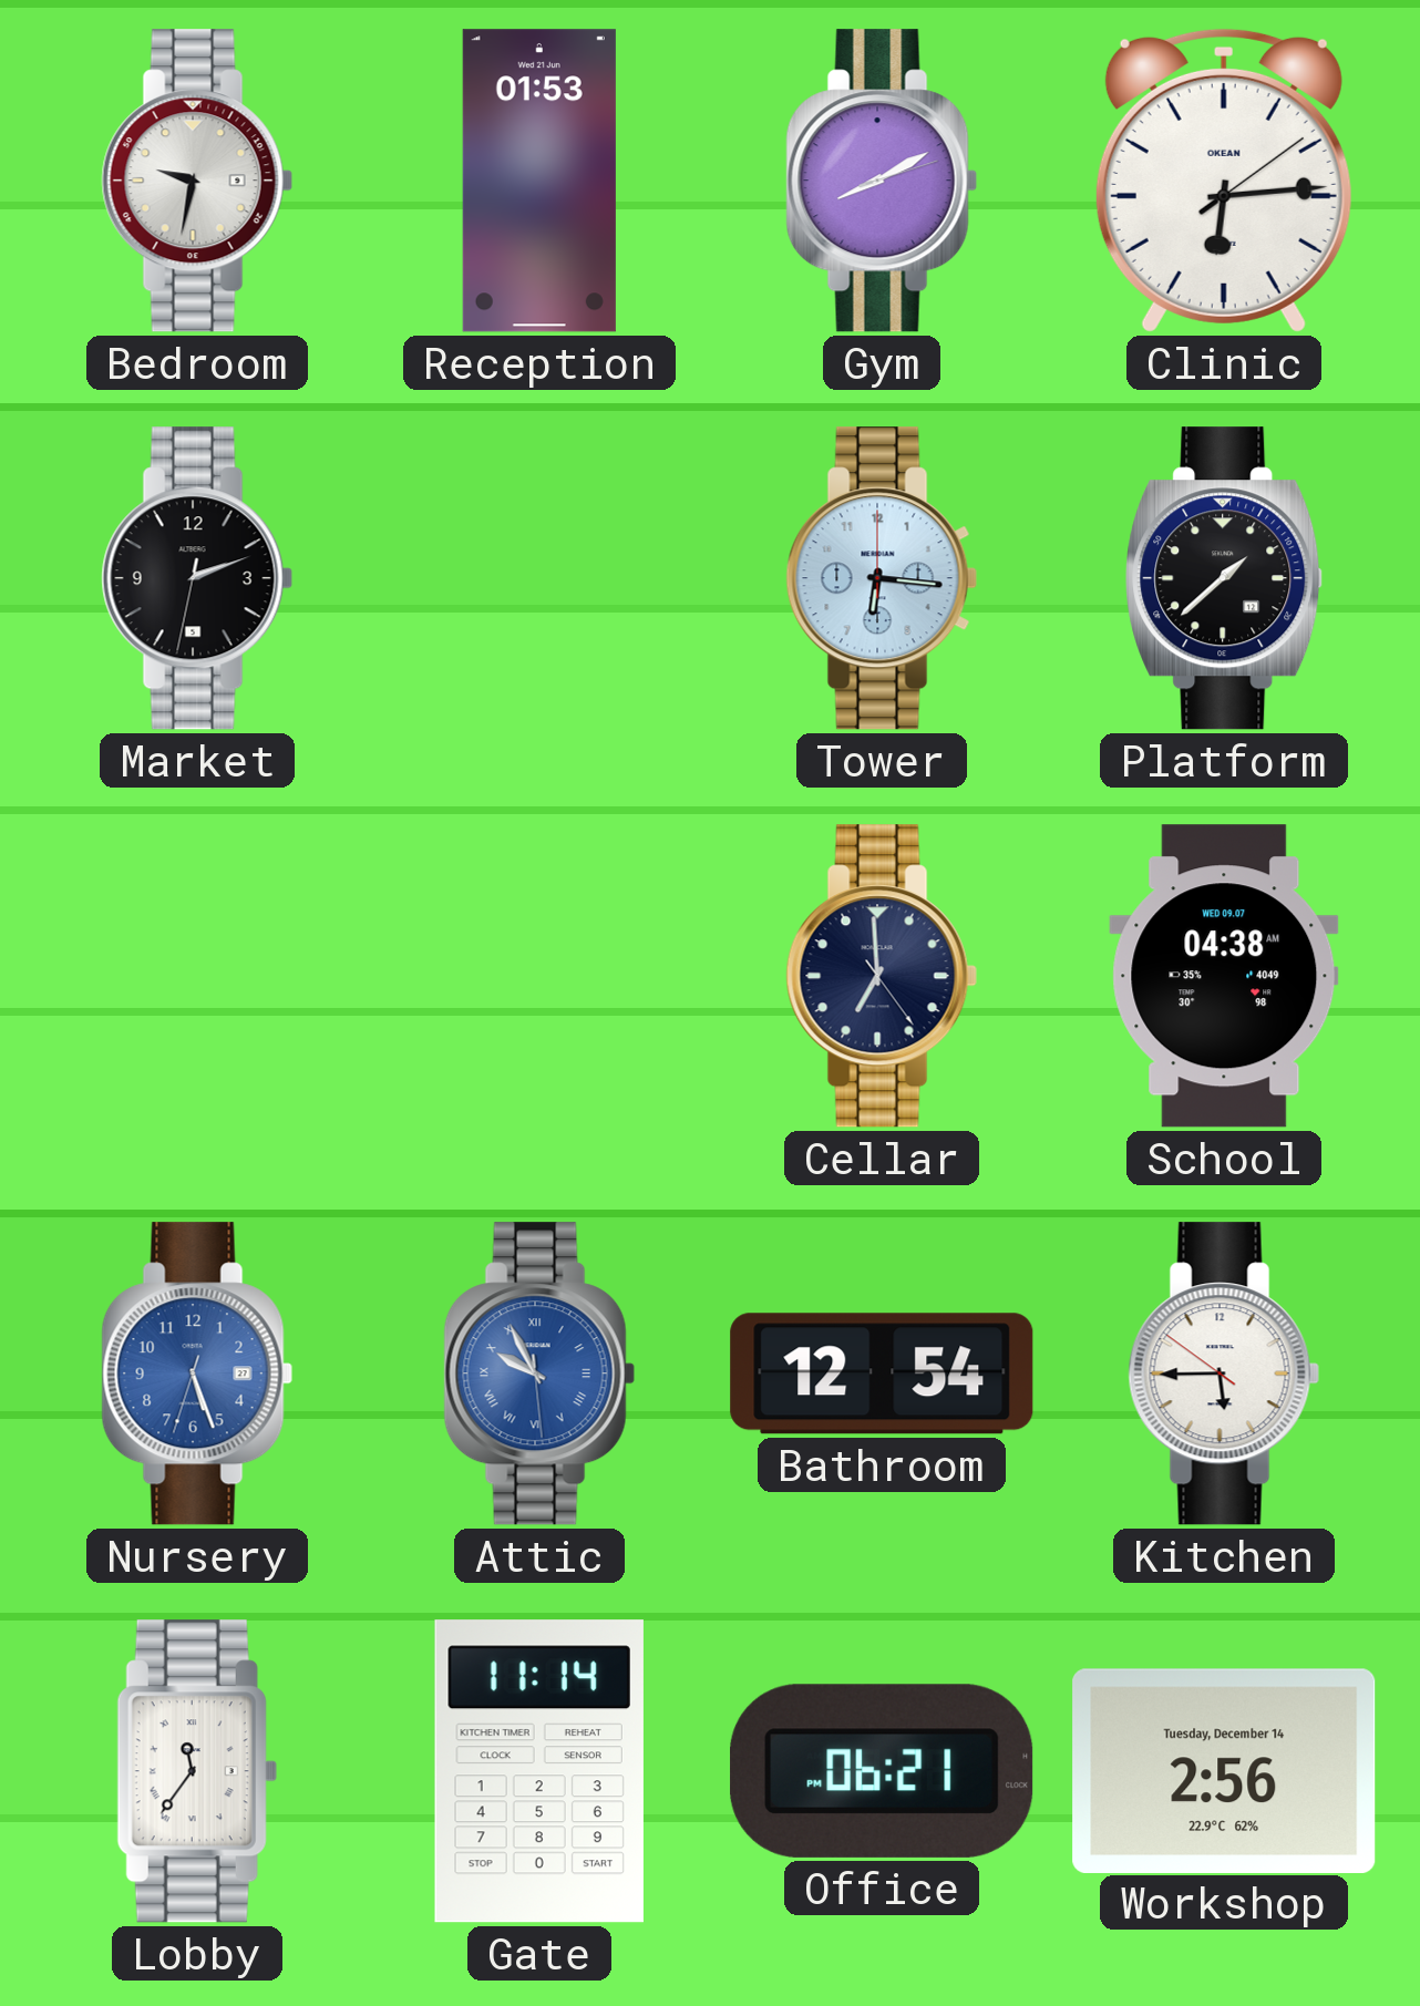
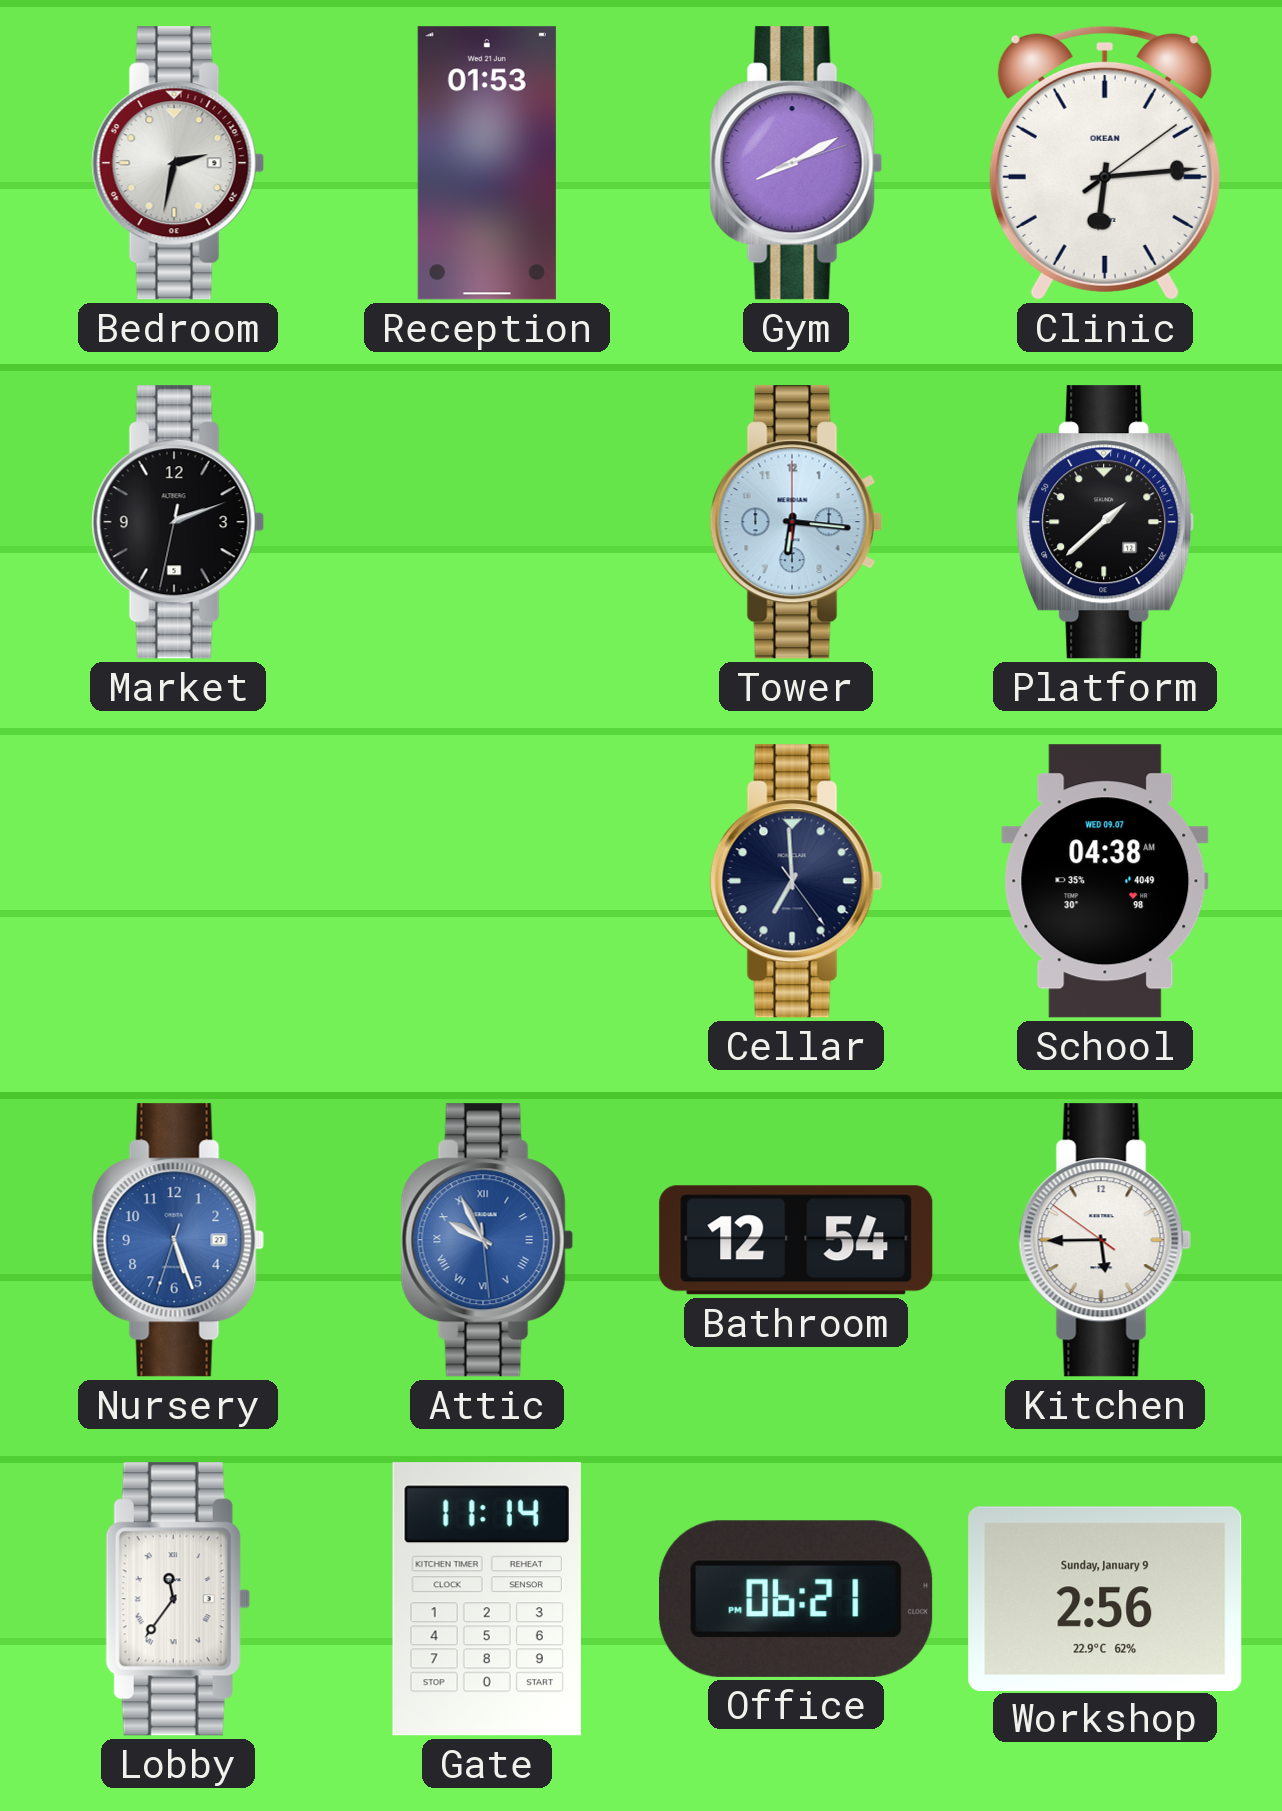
Bedroom: 9:32 -> 2:32 (178, 163)
Workshop date: Tuesday, December 14 -> Sunday, January 9 (1105, 1598)
